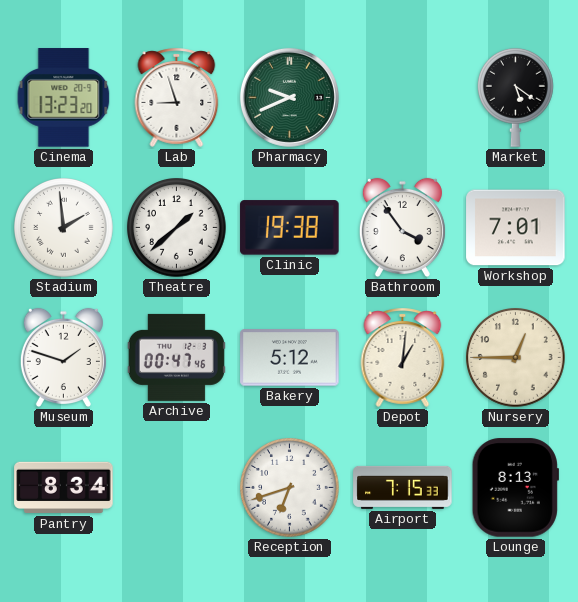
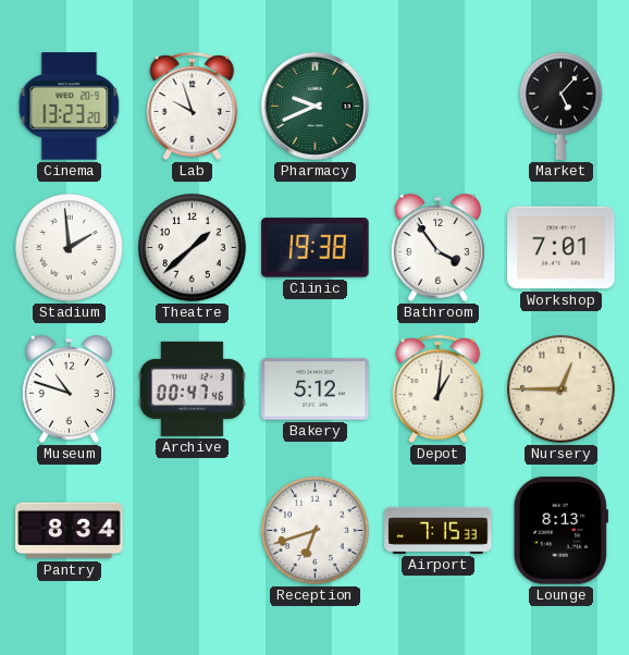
Lab: 8:57 -> 9:57 (193, 106)
Market: 5:21 -> 5:07 (562, 106)
Museum: 1:48 -> 10:48 (69, 390)
